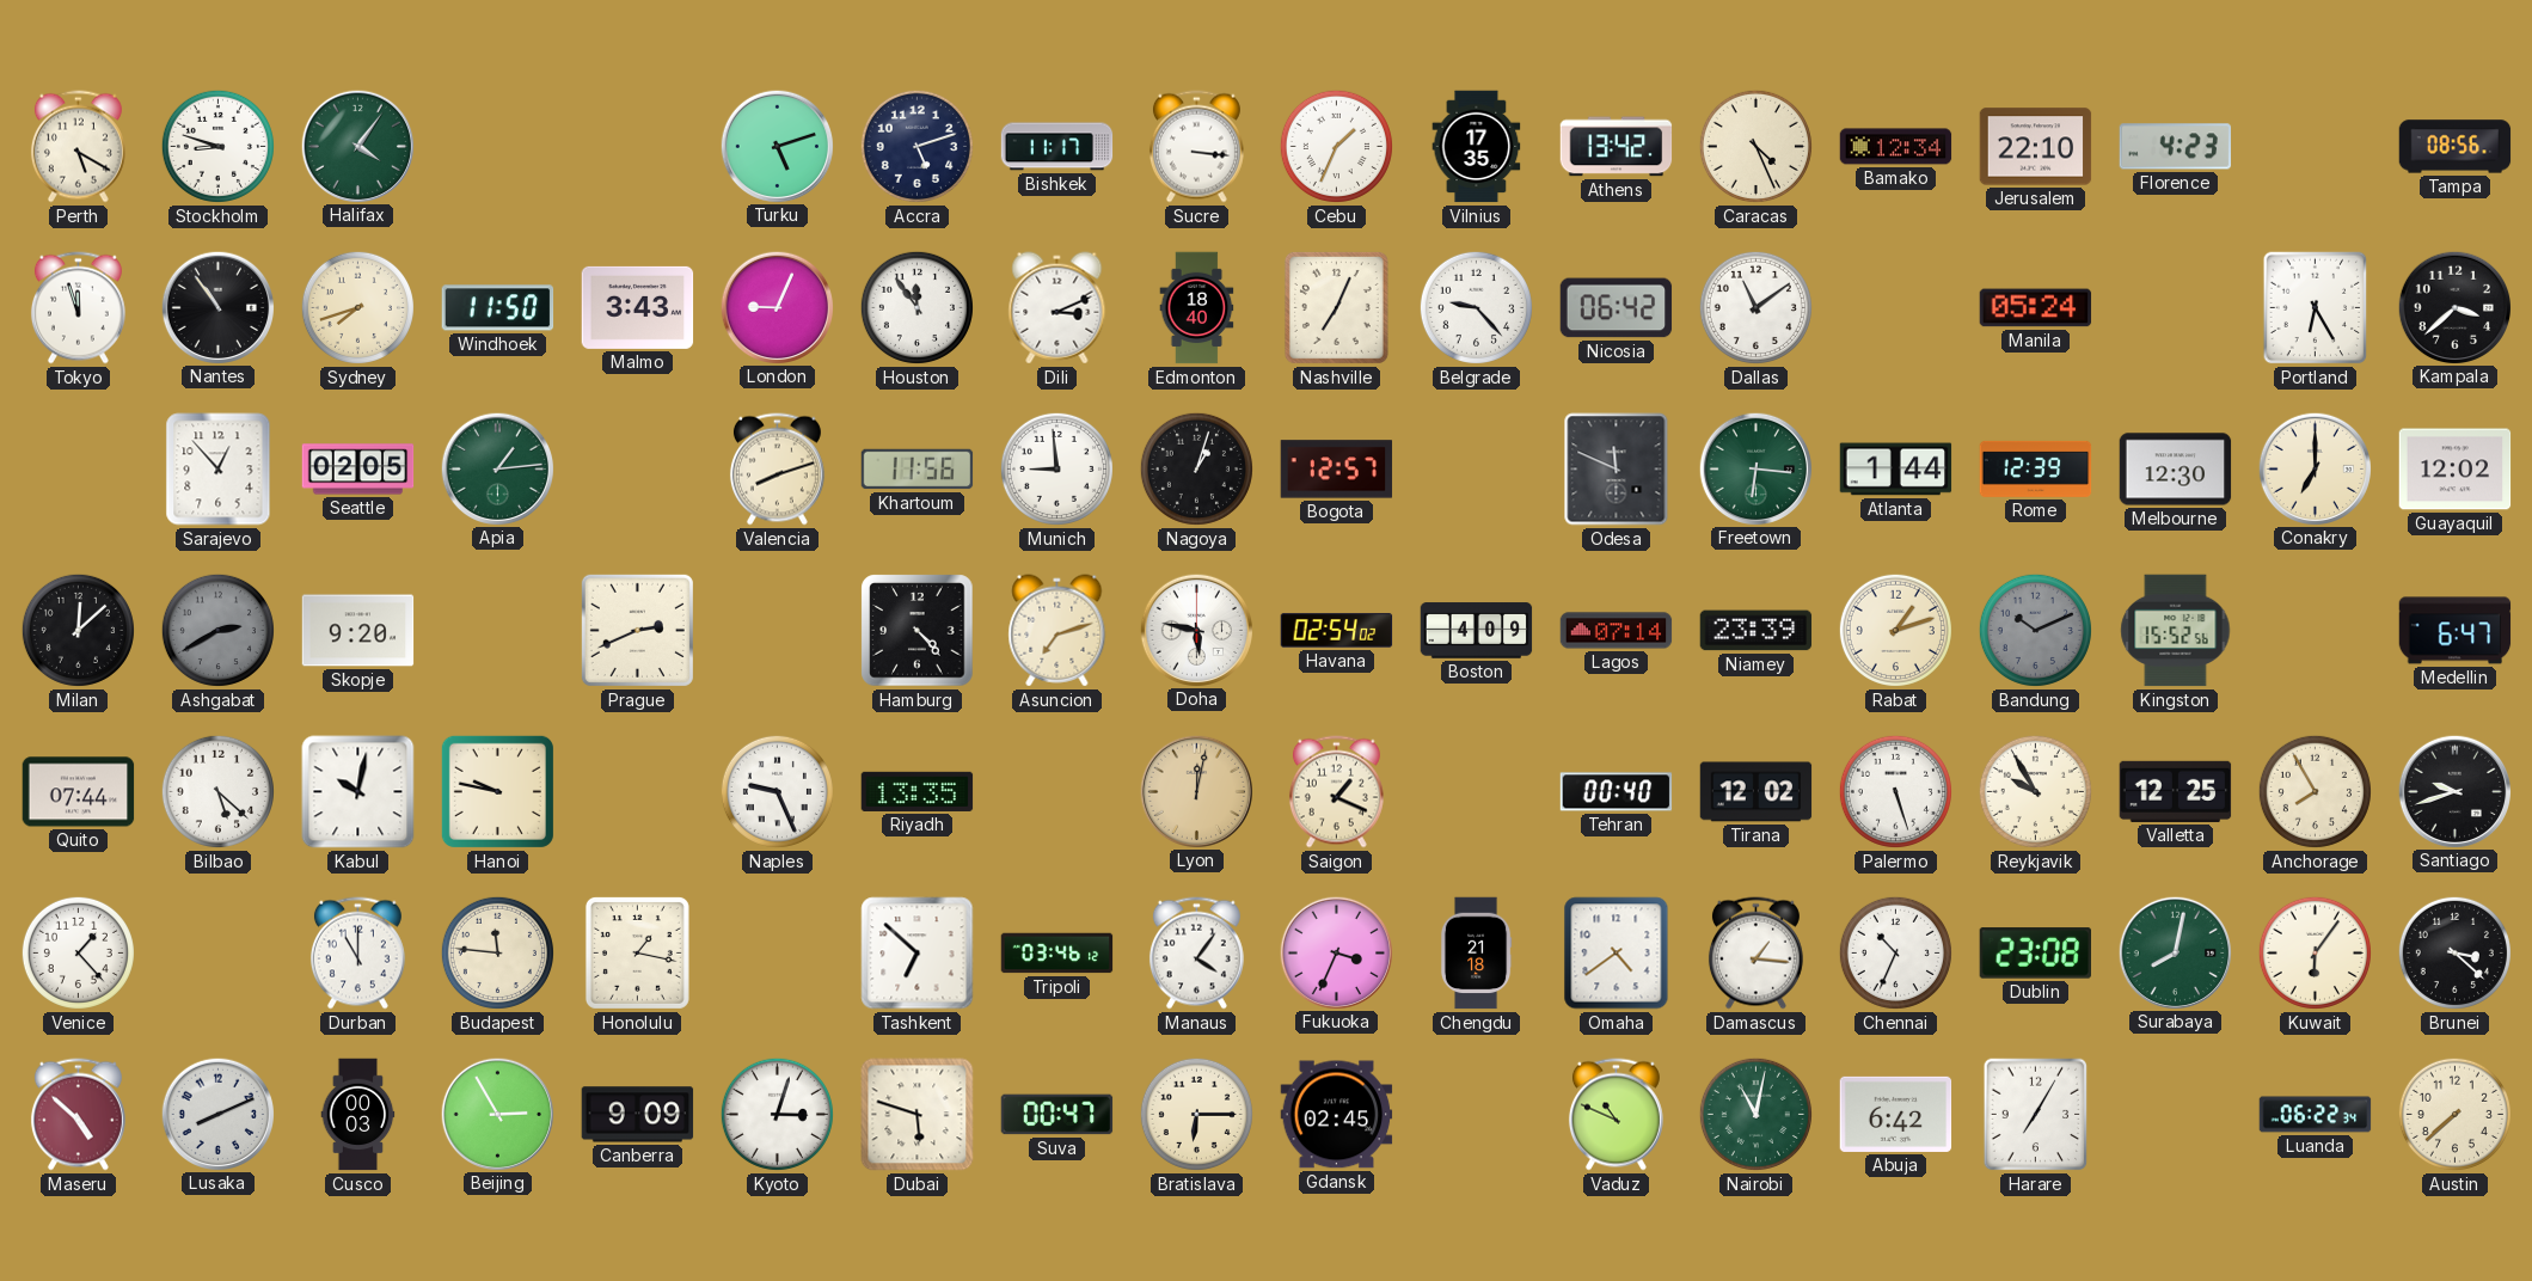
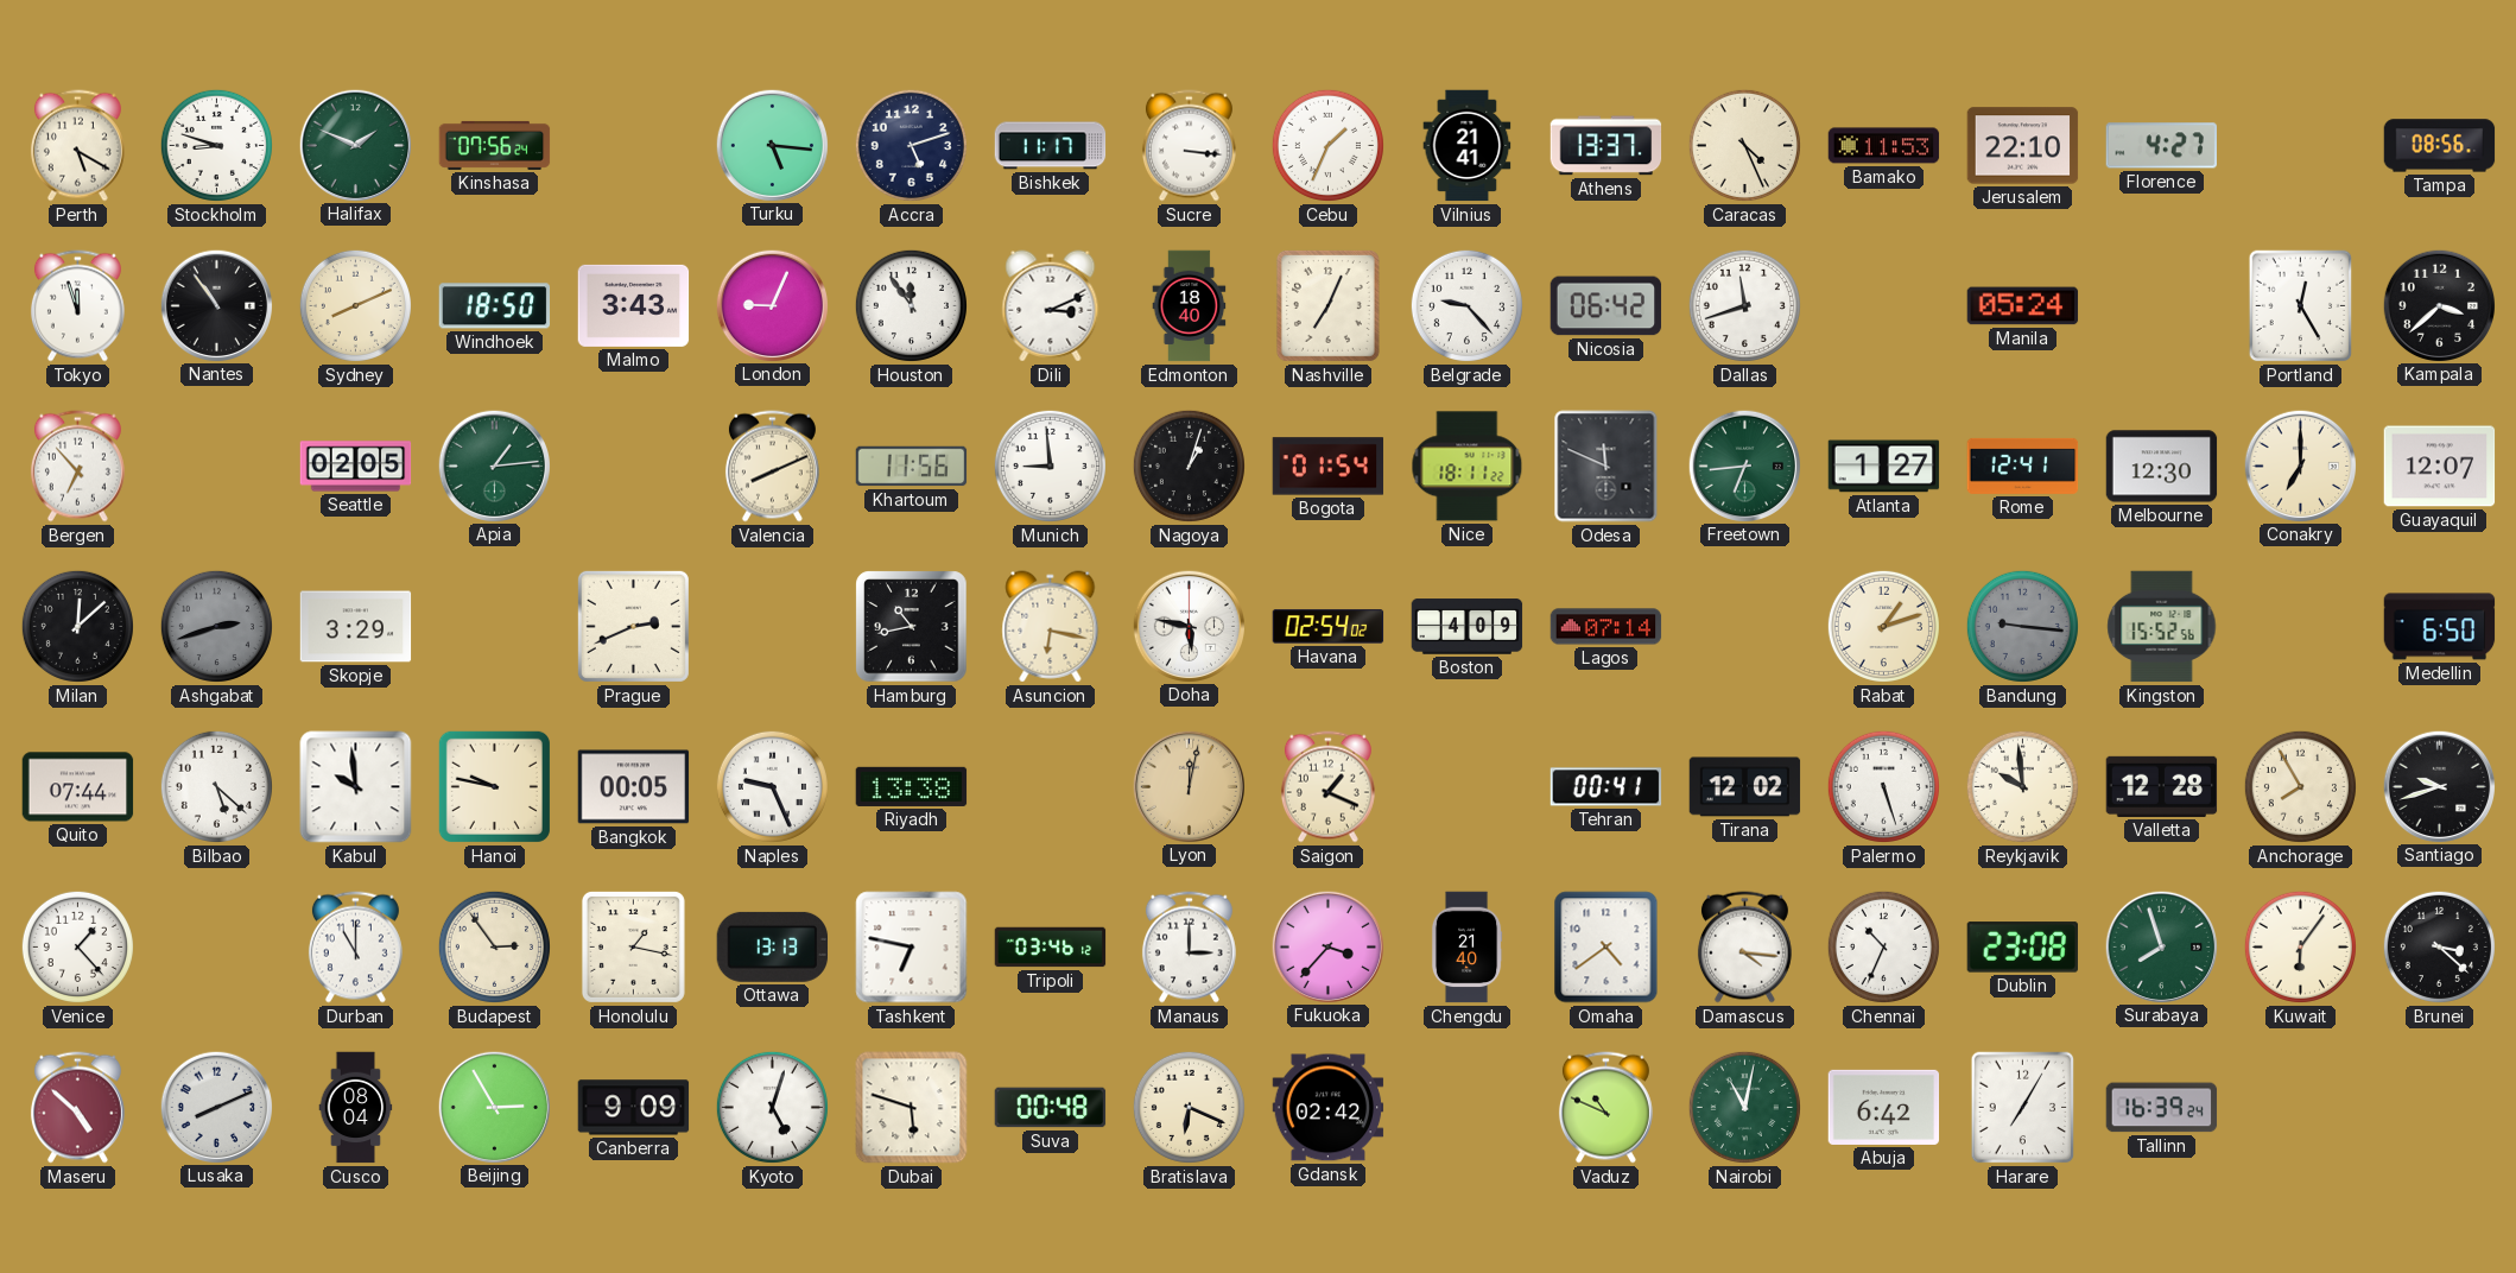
Halifax: 4:06 -> 1:49 (355, 145)
Kinshasa: none -> 07:56 (495, 145)
Turku: 5:12 -> 5:16 (772, 145)
Vilnius: 17:35 -> 21:41 (1468, 146)
Athens: 13:42 -> 13:37 (1606, 146)
Bamako: 12:34 -> 11:53 (1884, 146)
Florence: 4:23 -> 4:27 (2162, 146)
Sydney: 7:42 -> 8:11 (355, 305)
Windhoek: 11:50 -> 18:50 (495, 306)
Dallas: 11:09 -> 11:42 (1744, 305)
Portland: 6:25 -> 12:25 (2301, 306)
Bergen: none -> 6:53 (77, 467)
Sarajevo: 12:53 -> none (219, 470)
Valencia: 8:12 -> 8:11 (772, 467)
Bogota: 12:57 -> 01:54 (1329, 467)
Nice: none -> 18:11 (1468, 467)
Freetown: 6:16 -> 6:44 (1744, 465)
Atlanta: 1:44 -> 1:27 (1884, 467)
Rome: 12:39 -> 12:41 (2023, 465)
Guayaquil: 12:02 -> 12:07 (2440, 467)
Ashgabat: 2:40 -> 2:42 (216, 626)
Skopje: 9:20 -> 3:29 (356, 627)
Hamburg: 4:23 -> 10:43 (912, 627)
Asuncion: 7:12 -> 6:17 (1051, 627)
Niamey: 23:39 -> none (1757, 631)
Bandung: 10:11 -> 9:16 (2022, 626)
Medellin: 6:47 -> 6:50 (2440, 627)
Kabul: 10:02 -> 9:59 (356, 787)
Bangkok: none -> 00:05 (634, 787)
Riyadh: 13:35 -> 13:38 (912, 786)
Tehran: 00:40 -> 00:41 (1606, 787)
Reykjavik: 9:55 -> 9:59 (2022, 786)
Valletta: 12:25 -> 12:28 (2162, 786)
Budapest: 11:46 -> 2:54 (494, 946)
Ottawa: none -> 13:13 (773, 946)
Tashkent: 6:52 -> 6:47 (912, 948)
Manaus: 4:06 -> 3:00 (1189, 948)
Fukuoka: 3:34 -> 3:37 (1327, 946)
Chengdu: 21:18 -> 21:40 (1466, 948)
Damascus: 1:16 -> 4:16 (1744, 948)
Surabaya: 8:02 -> 7:57 (2161, 946)
Cusco: 00:03 -> 08:04 (356, 1108)
Kyoto: 3:03 -> 5:03 (772, 1107)
Suva: 00:47 -> 00:48 (1051, 1108)
Bratislava: 6:15 -> 6:19 (1189, 1107)
Gdansk: 02:45 -> 02:42 (1329, 1108)
Tallinn: none -> 16:39 (2162, 1108)
Luanda: 06:22 -> none (2316, 1115)
Austin: 7:38 -> none (2454, 1114)
